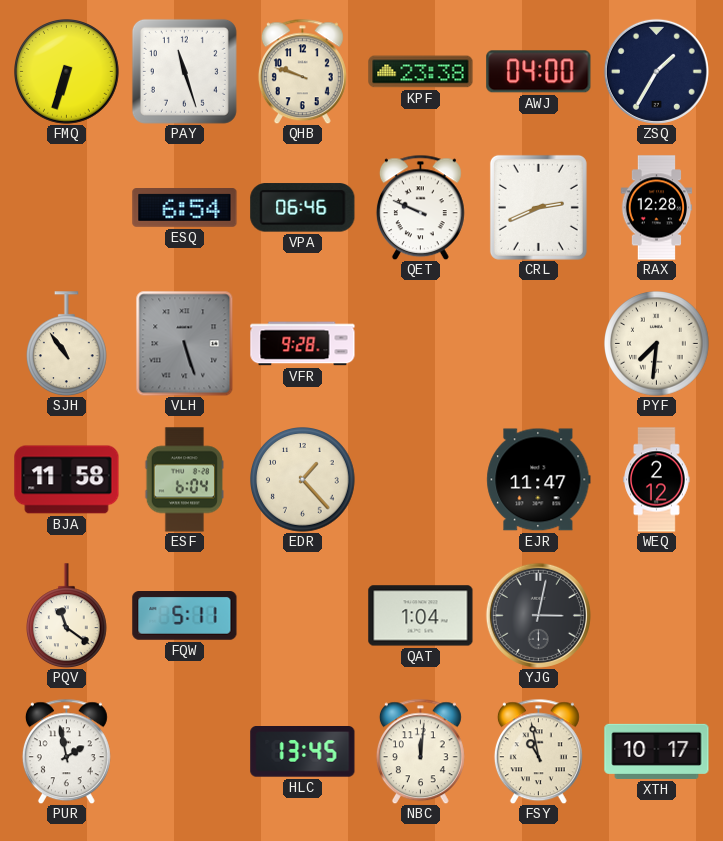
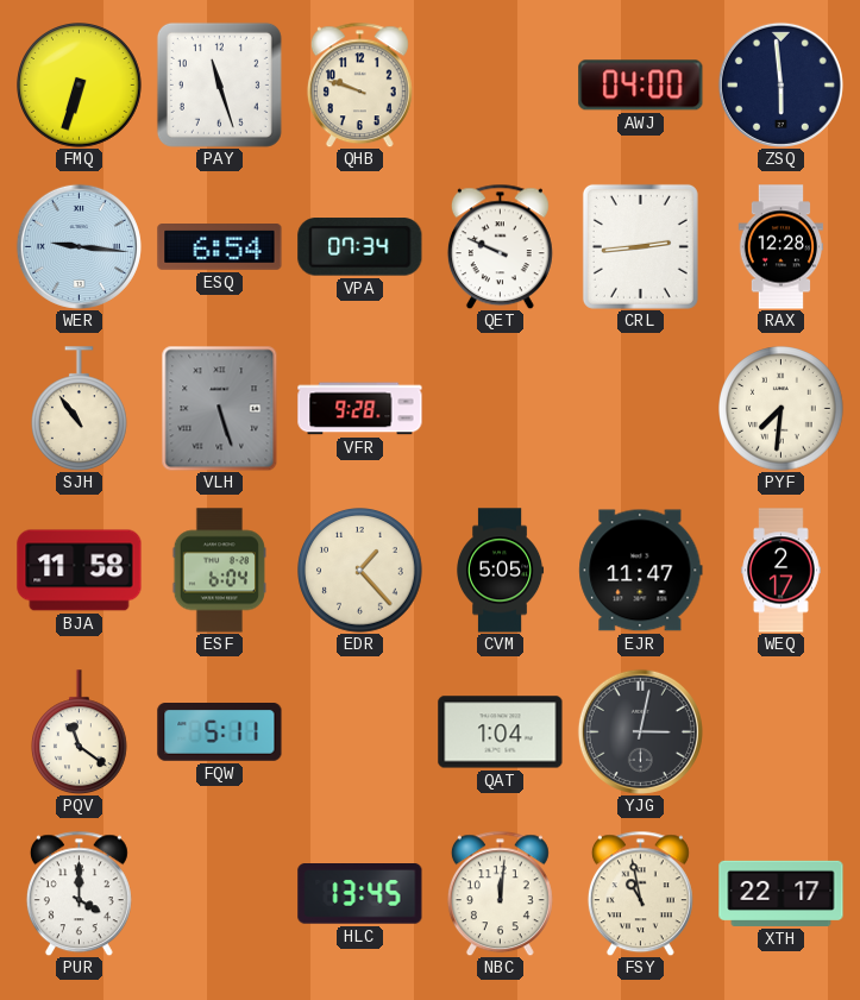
KPF: 23:38 -> none (421, 72)
ZSQ: 1:35 -> 5:59 (780, 84)
WER: none -> 9:16 (79, 246)
VPA: 06:46 -> 07:34 (360, 247)
CRL: 2:41 -> 2:44 (640, 246)
CVM: none -> 5:05 (501, 571)
WEQ: 2:12 -> 2:17 (781, 571)
PUR: 1:58 -> 4:00 (79, 893)
XTH: 10:17 -> 22:17 (781, 893)
